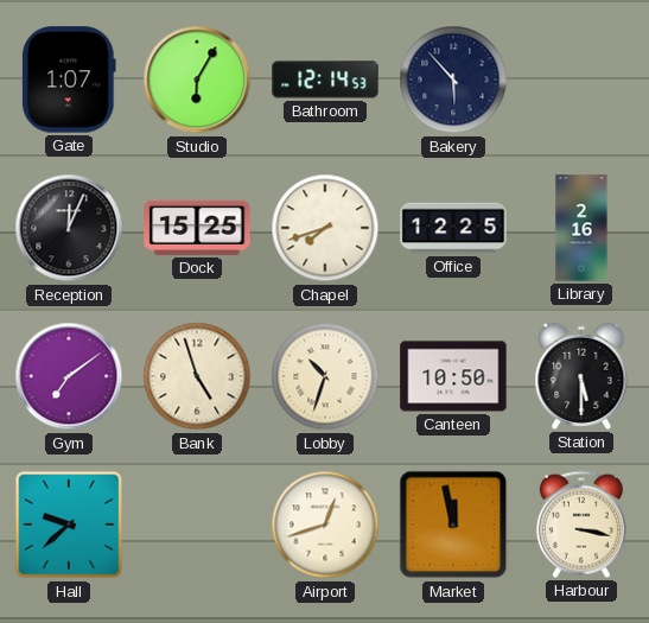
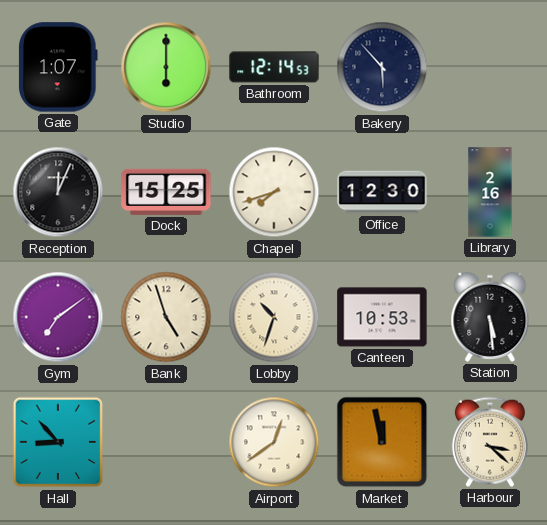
Studio: 6:05 -> 6:00 (166, 67)
Office: 12:25 -> 12:30 (382, 192)
Canteen: 10:50 -> 10:53 (382, 317)
Station: 5:30 -> 5:29 (490, 317)
Hall: 9:38 -> 8:53 (58, 442)
Airport: 12:42 -> 12:39 (274, 442)
Harbour: 3:17 -> 3:22 (490, 442)
